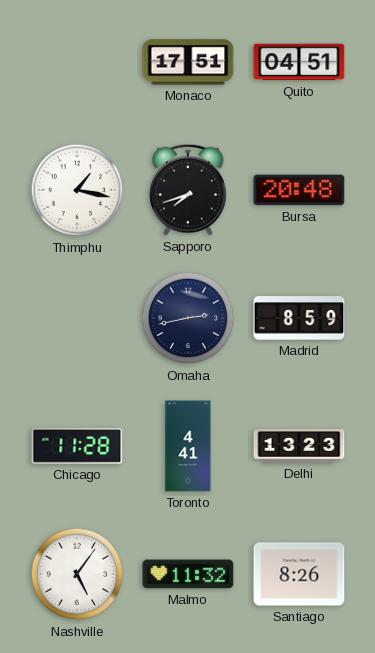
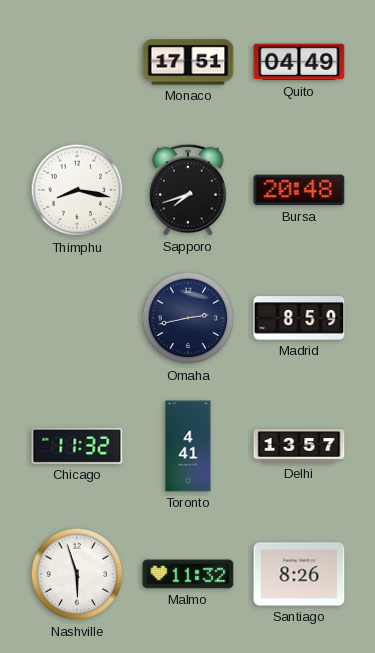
Quito: 04:51 -> 04:49 (299, 62)
Thimphu: 1:17 -> 8:17 (77, 190)
Chicago: 11:28 -> 11:32 (77, 446)
Delhi: 13:23 -> 13:57 (299, 446)
Nashville: 5:06 -> 5:57 (77, 574)
